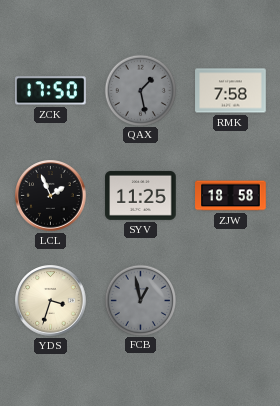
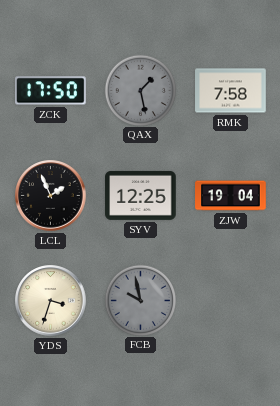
SYV: 11:25 -> 12:25 (141, 195)
ZJW: 18:58 -> 19:04 (231, 196)
FCB: 12:58 -> 9:58 (140, 300)
